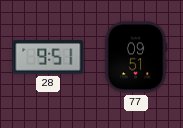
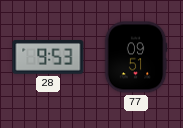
28: 9:51 -> 9:53 (48, 58)
